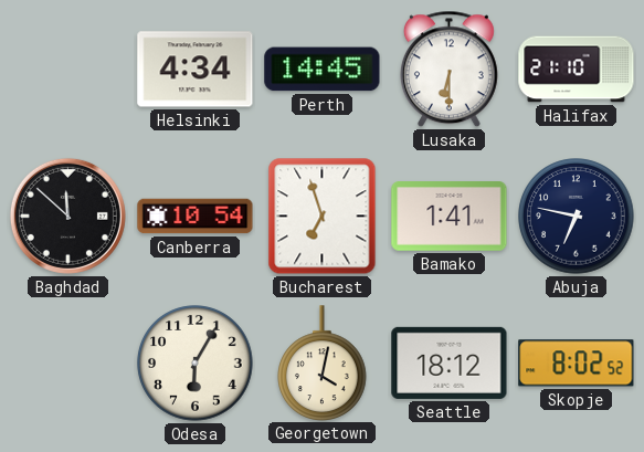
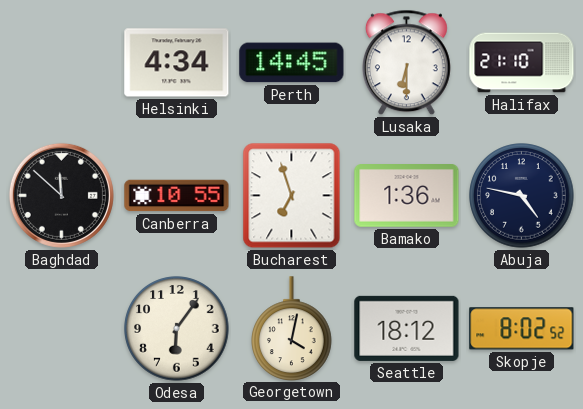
Canberra: 10:54 -> 10:55 (177, 196)
Bamako: 1:41 -> 1:36 (407, 196)
Abuja: 6:47 -> 4:47 (522, 196)
Odesa: 6:05 -> 6:06 (177, 329)
